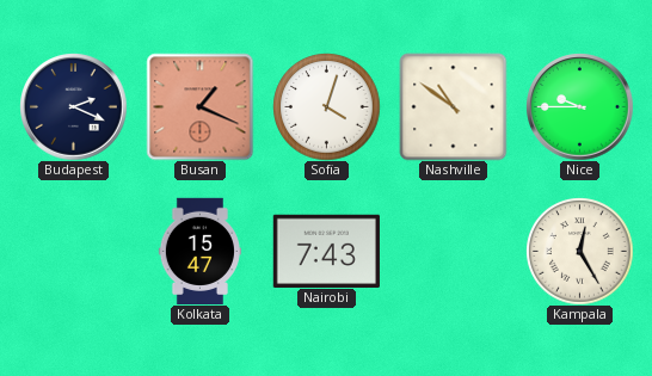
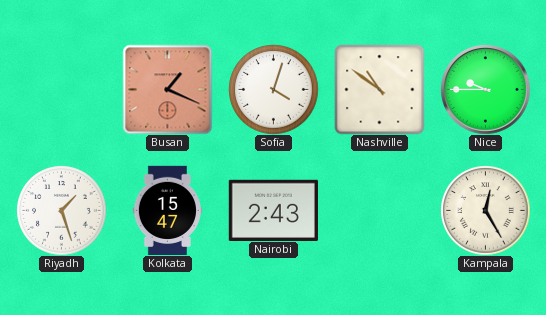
Budapest: 2:19 -> none (73, 106)
Riyadh: none -> 1:27 (61, 210)
Nairobi: 7:43 -> 2:43 (273, 210)
